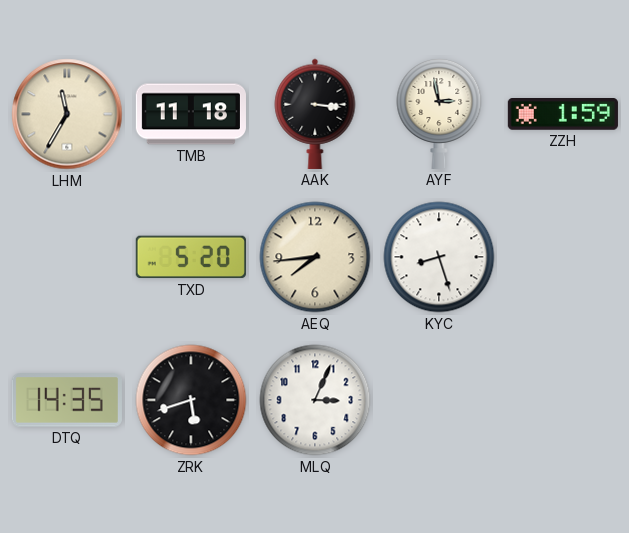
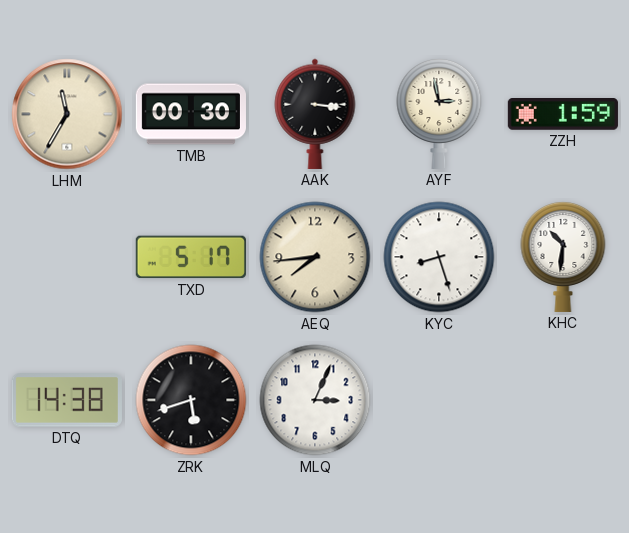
TMB: 11:18 -> 00:30 (191, 114)
TXD: 5:20 -> 5:17 (191, 257)
KHC: none -> 10:31 (563, 256)
DTQ: 14:35 -> 14:38 (67, 401)
